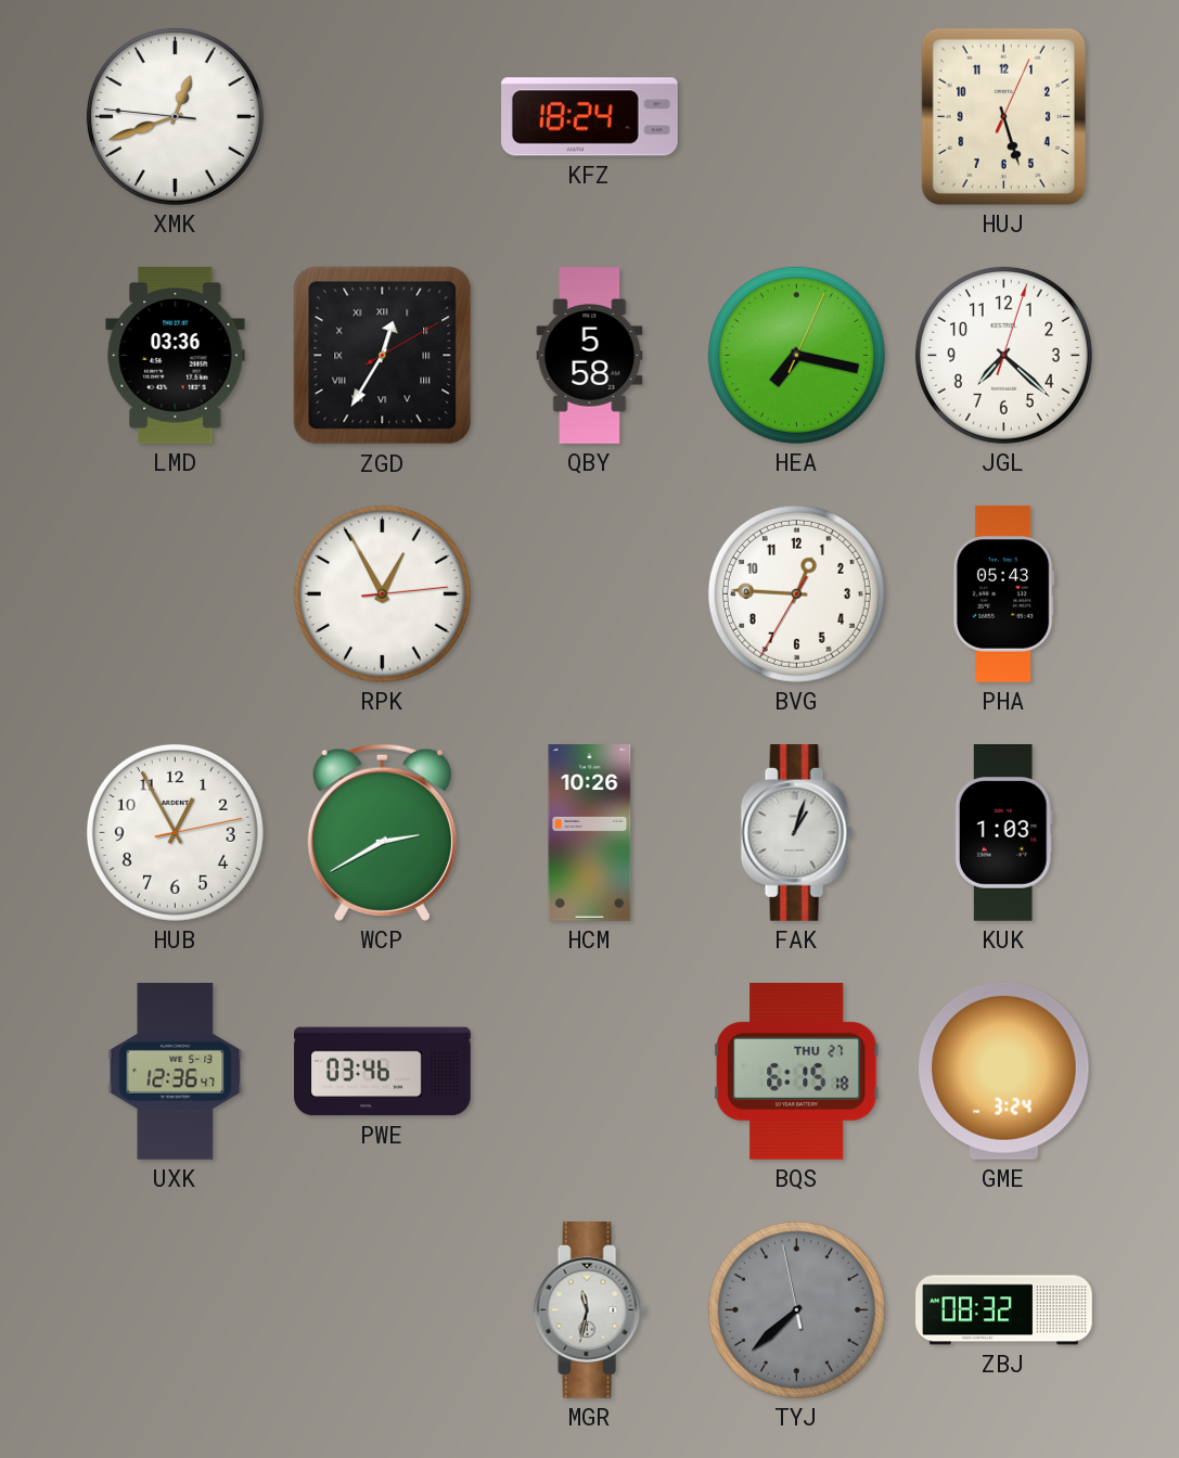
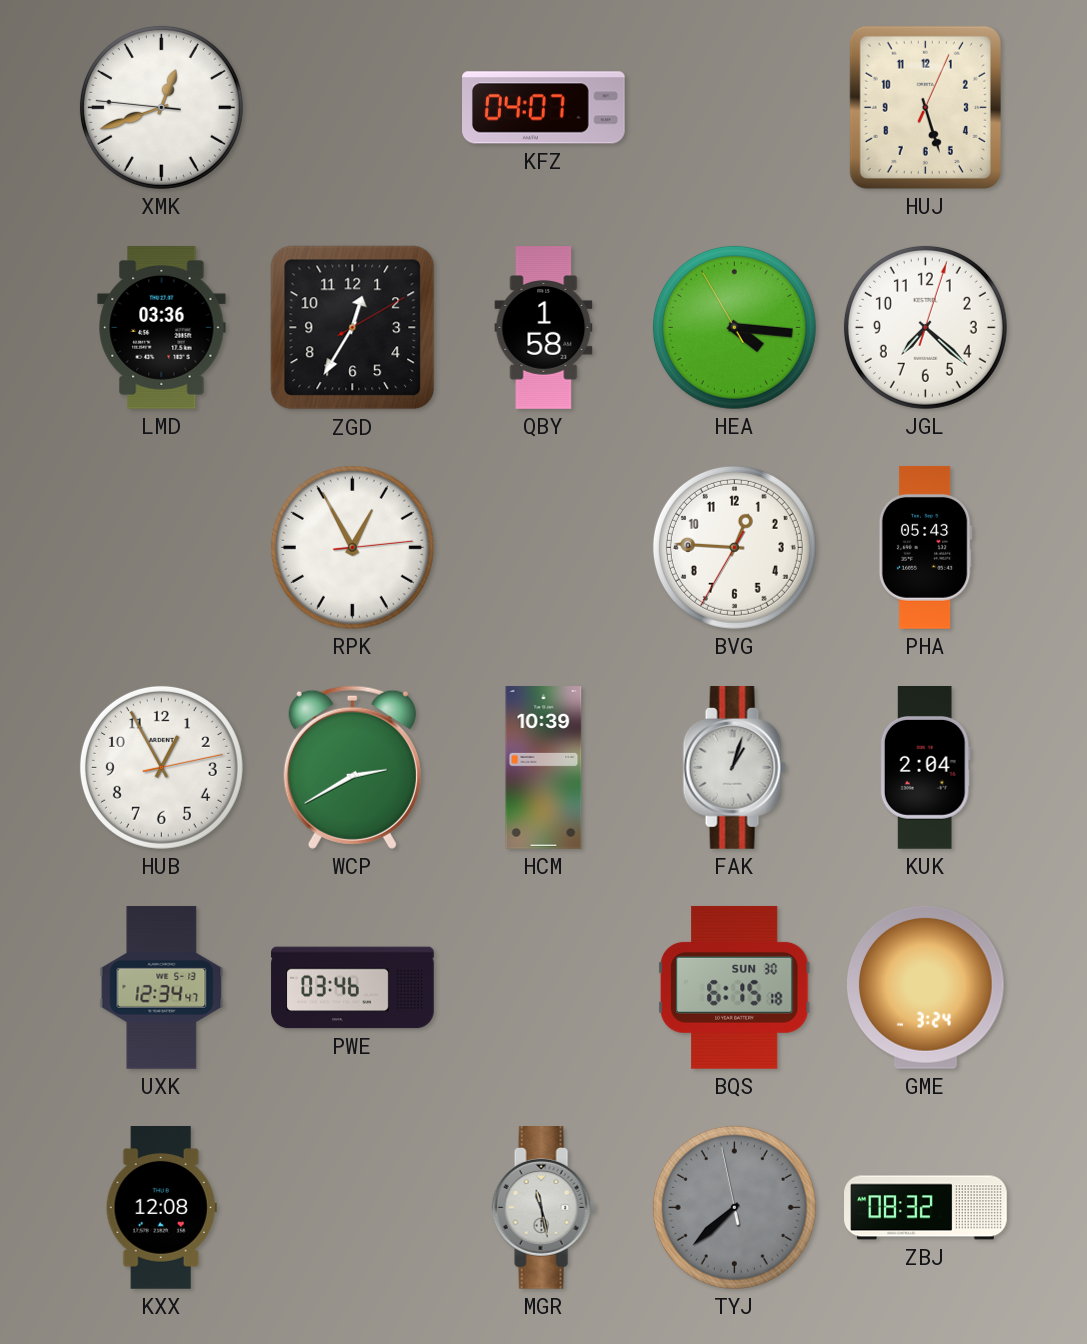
KFZ: 18:24 -> 04:07 (544, 108)
ZGD numerals: Roman -> Arabic (353, 328)
QBY: 5:58 -> 1:58 (544, 328)
HEA: 7:17 -> 4:15 (734, 327)
HCM: 10:26 -> 10:39 (544, 768)
KUK: 1:03 -> 2:04 (925, 768)
UXK: 12:36 -> 12:34 (162, 988)
BQS date: THU 27 -> SUN 30 (734, 987)
KXX: none -> 12:08 (161, 1208)
MGR: 11:32 -> 11:28 (543, 1208)
